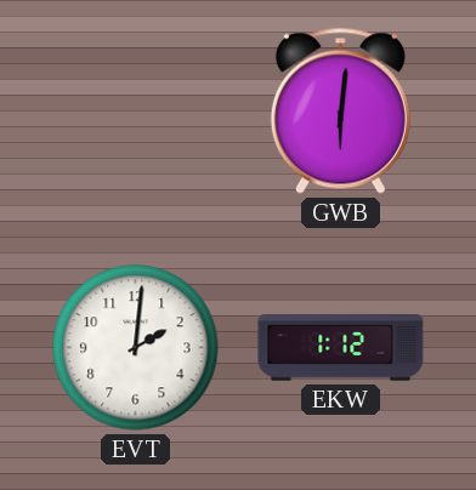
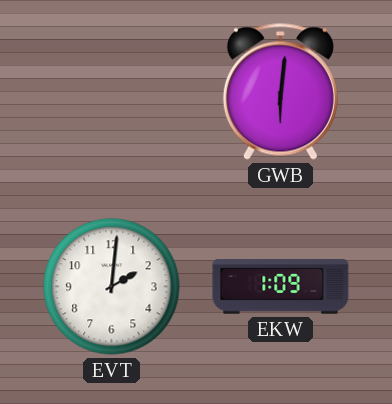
EKW: 1:12 -> 1:09 (281, 287)
